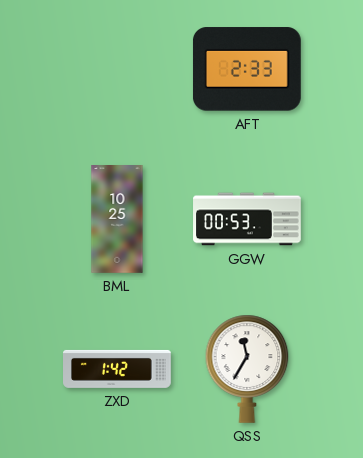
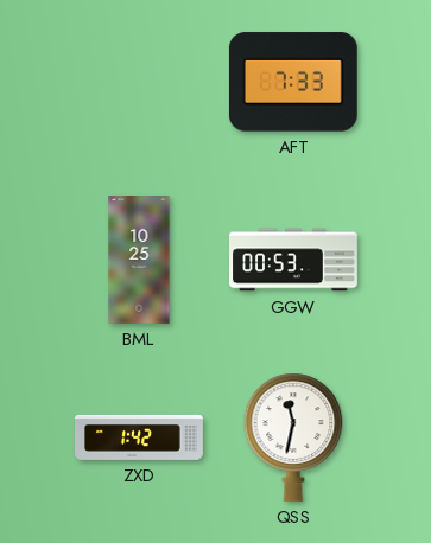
AFT: 2:33 -> 7:33 (293, 82)
QSS: 11:35 -> 11:32 (293, 437)
